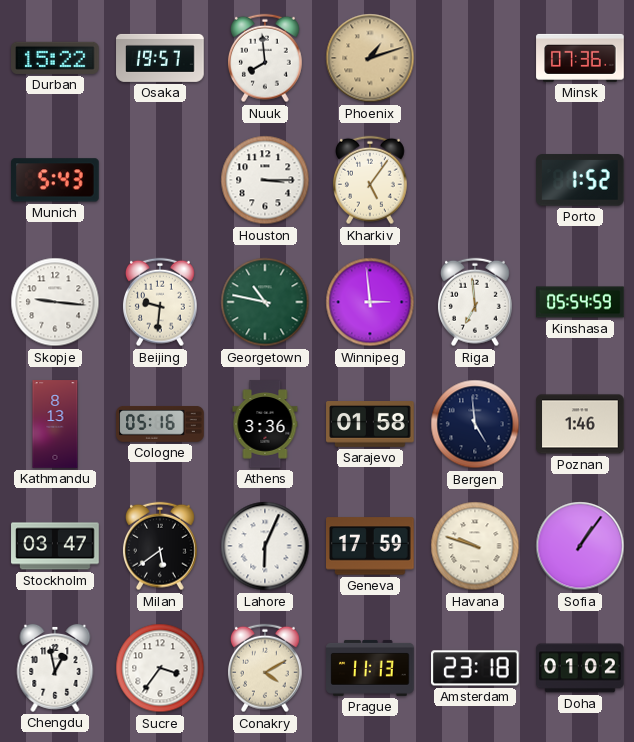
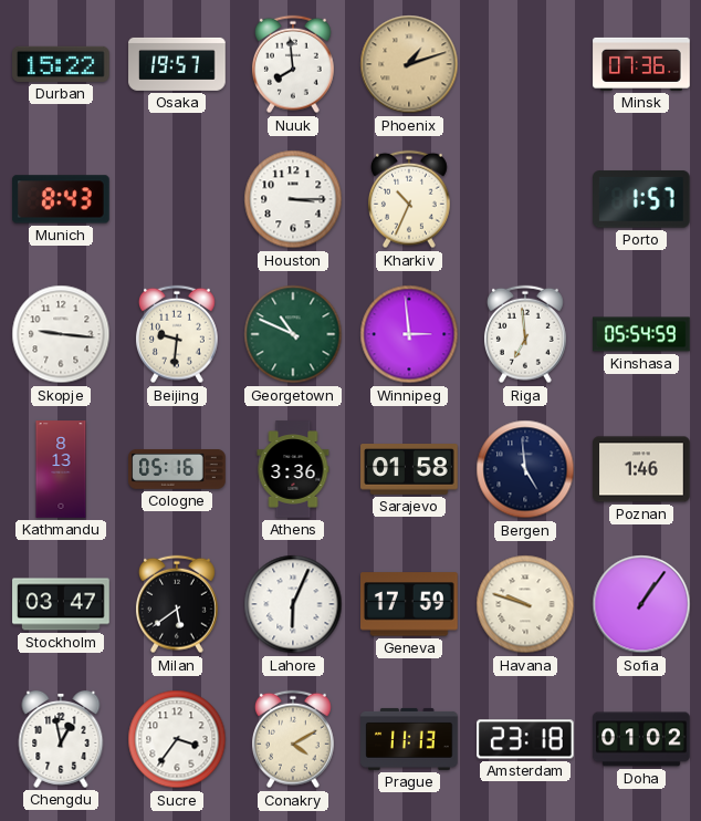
Munich: 5:43 -> 8:43 (62, 199)
Kharkiv: 5:06 -> 10:34 (409, 199)
Porto: 1:52 -> 1:57 (642, 199)
Georgetown: 10:47 -> 10:49 (293, 334)
